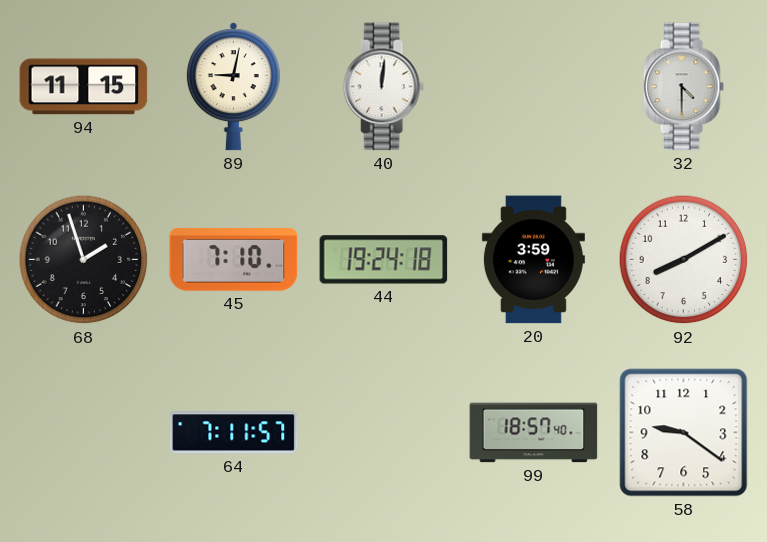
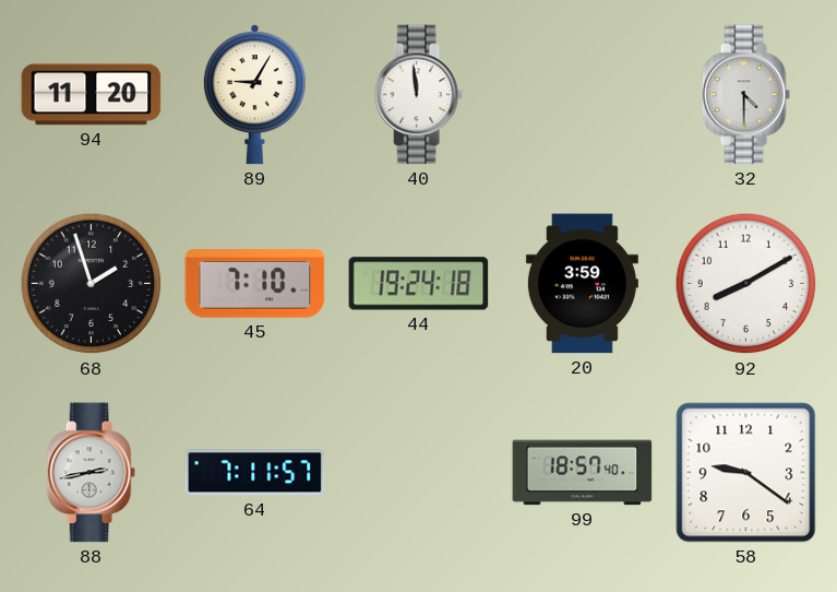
94: 11:15 -> 11:20 (92, 95)
89: 9:02 -> 9:05 (254, 95)
40: 12:01 -> 11:59 (418, 95)
88: none -> 2:43 (91, 473)
